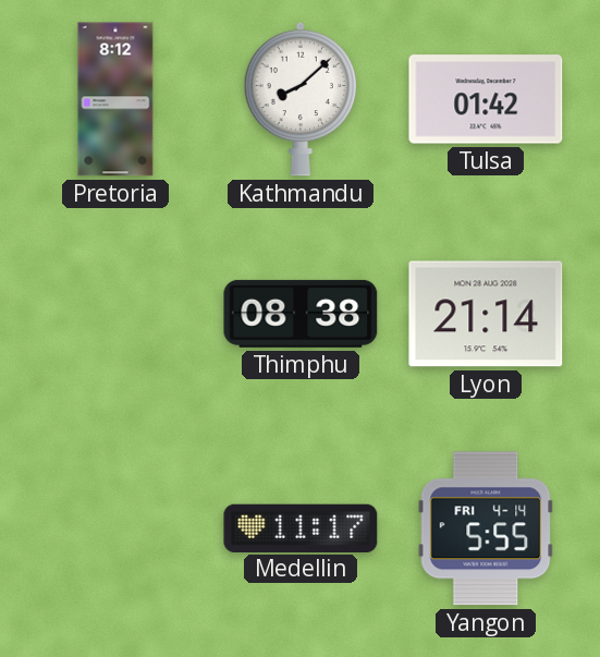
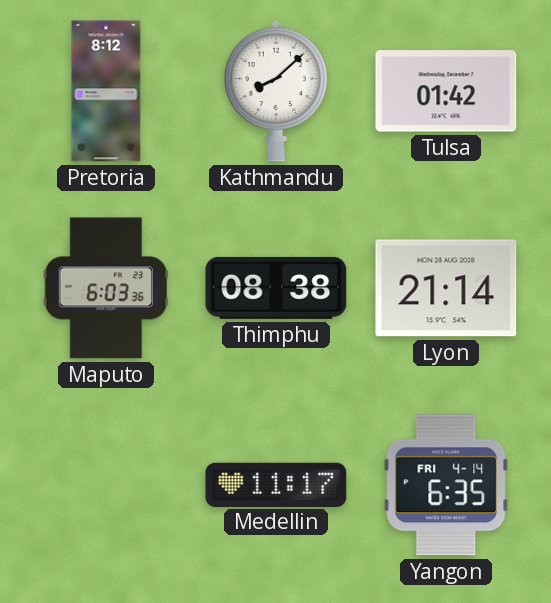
Maputo: none -> 6:03 (106, 288)
Yangon: 5:55 -> 6:35 (446, 485)
